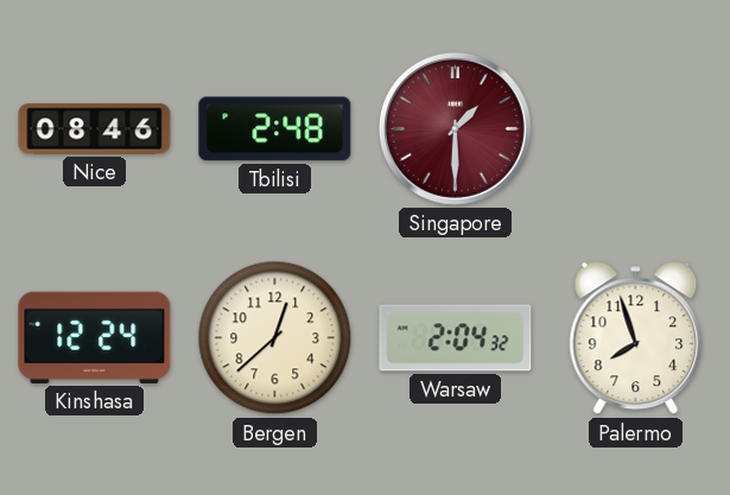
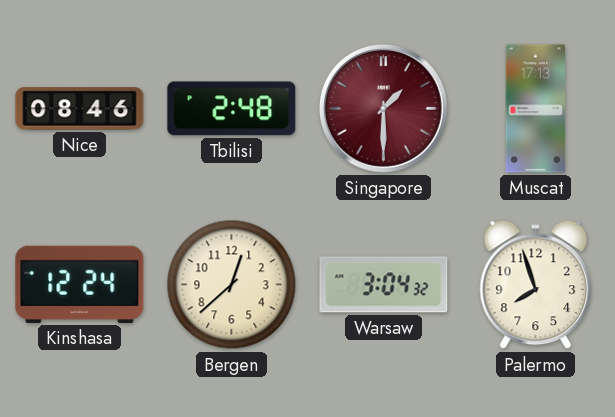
Muscat: none -> 17:13 (536, 109)
Warsaw: 2:04 -> 3:04 (384, 285)
